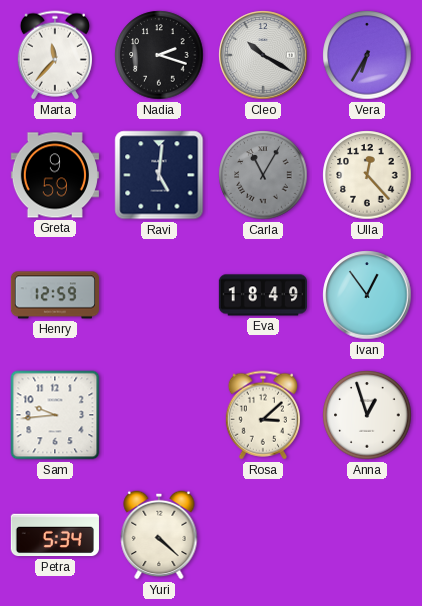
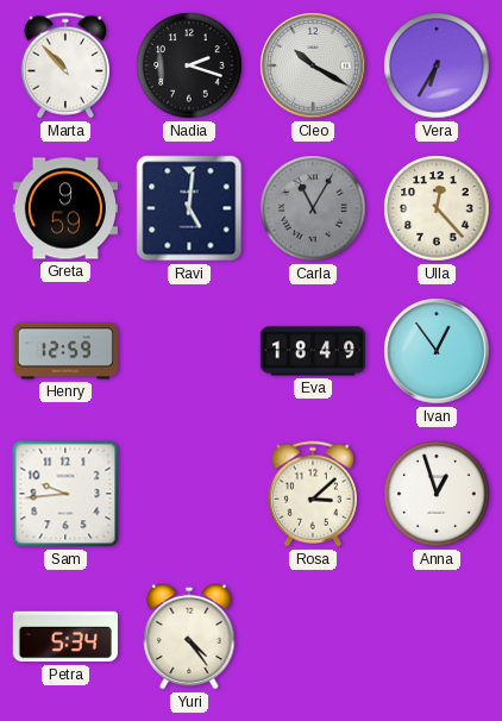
Marta: 11:37 -> 10:53 (65, 65)
Yuri: 4:22 -> 4:24 (189, 637)
